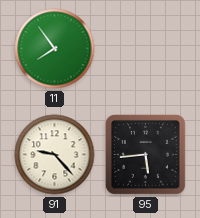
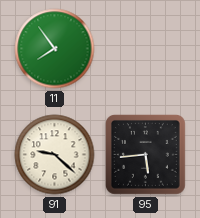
91: 9:23 -> 9:22 (55, 155)
